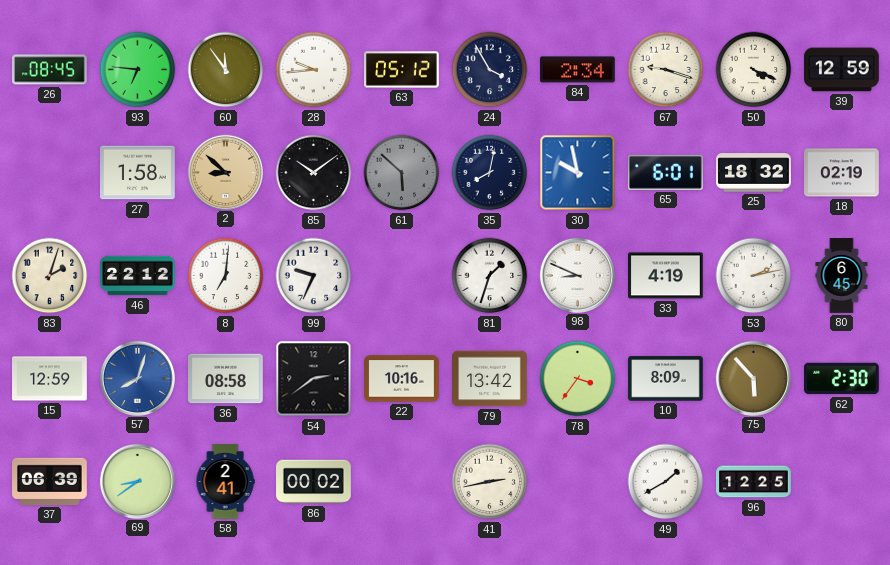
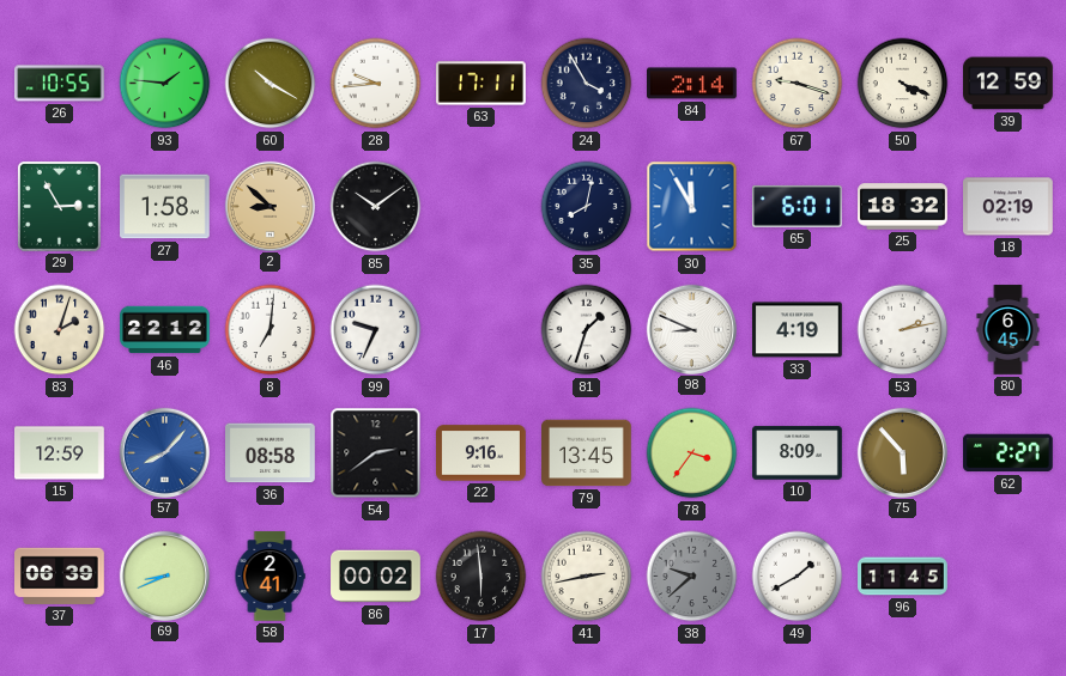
26: 08:45 -> 10:55 (60, 84)
93: 6:46 -> 1:46 (165, 84)
60: 11:54 -> 10:20 (271, 84)
63: 05:12 -> 17:11 (481, 84)
84: 2:34 -> 2:14 (692, 84)
29: none -> 2:55 (60, 207)
61: 5:52 -> none (402, 173)
30: 9:58 -> 11:55 (692, 207)
57: 8:03 -> 8:07 (164, 452)
22: 10:16 -> 9:16 (481, 453)
79: 13:42 -> 13:45 (587, 453)
62: 2:30 -> 2:27 (1009, 453)
69: 8:39 -> 8:41 (164, 575)
17: none -> 5:59 (481, 577)
38: none -> 9:38 (692, 577)
96: 12:25 -> 11:45 (903, 577)
